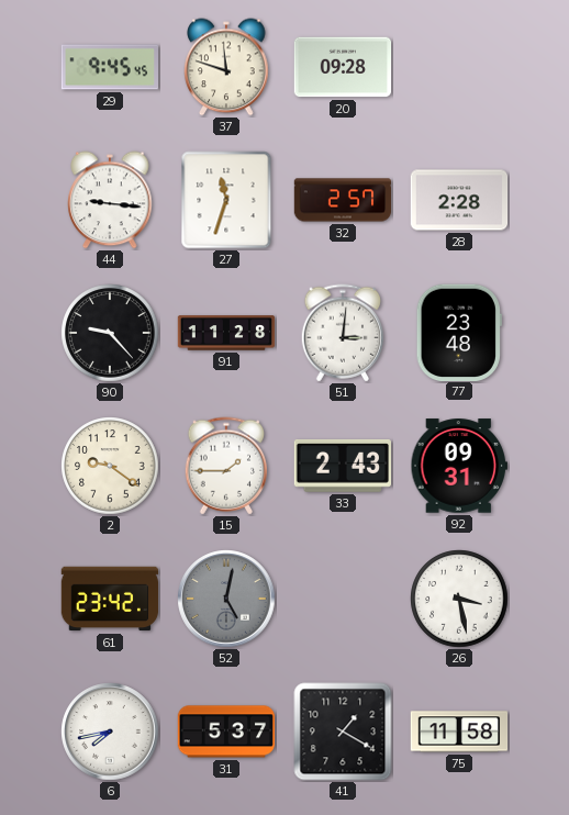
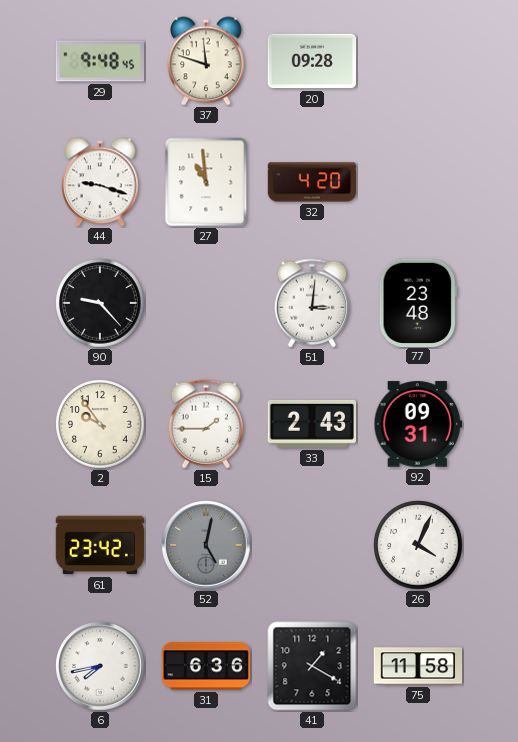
29: 9:45 -> 9:48 (99, 61)
44: 9:16 -> 9:18 (100, 182)
27: 11:33 -> 10:59 (206, 182)
32: 2:57 -> 4:20 (312, 182)
28: 2:28 -> none (459, 200)
91: 11:28 -> none (226, 333)
2: 9:21 -> 9:54 (100, 424)
26: 3:28 -> 4:04 (418, 545)
31: 5:37 -> 6:36 (206, 666)
